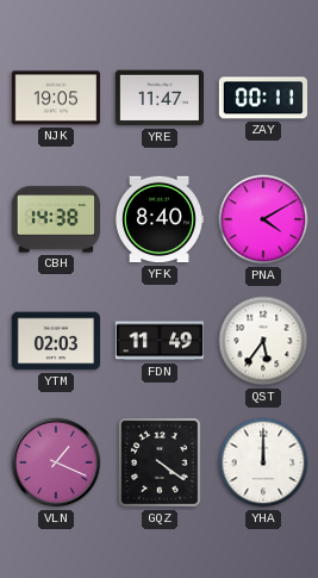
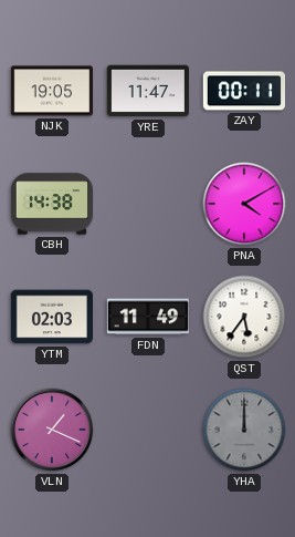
YFK: 8:40 -> none (158, 219)
GQZ: 4:21 -> none (160, 462)
YHA dial: white -> grey (244, 430)
